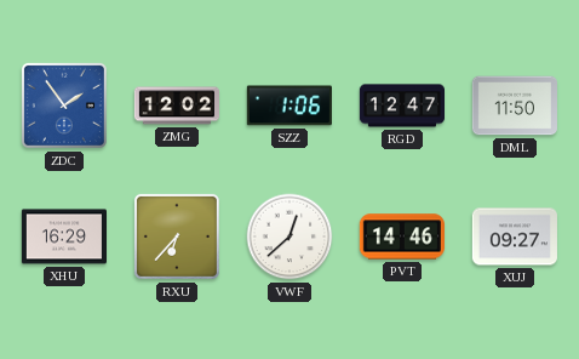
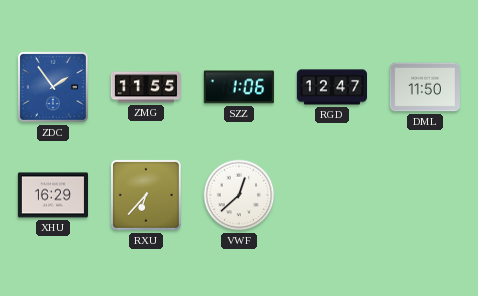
ZMG: 12:02 -> 11:55 (145, 87)
PVT: 14:46 -> none (402, 237)
XUJ: 09:27 -> none (515, 237)
